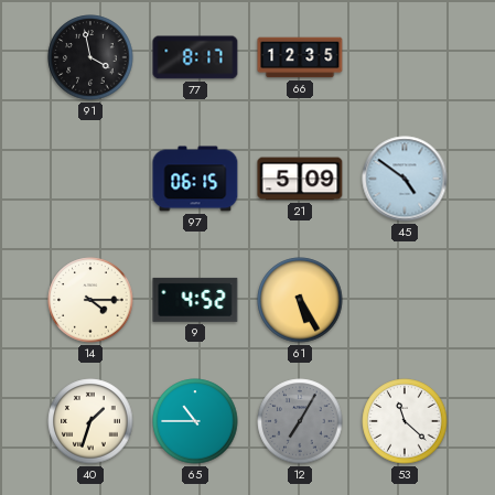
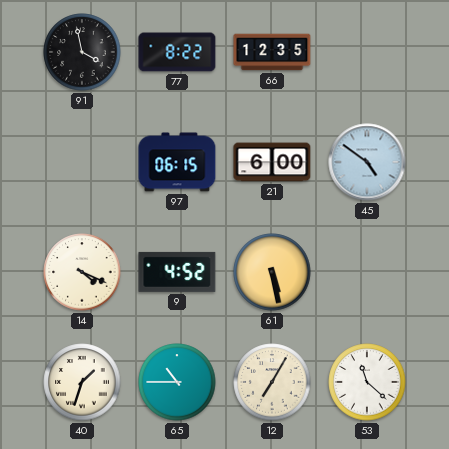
77: 8:17 -> 8:22 (177, 52)
21: 5:09 -> 6:00 (272, 162)
14: 4:15 -> 4:19 (82, 272)
61: 5:25 -> 5:28 (272, 272)
12 dial: grey -> cream (272, 382)
